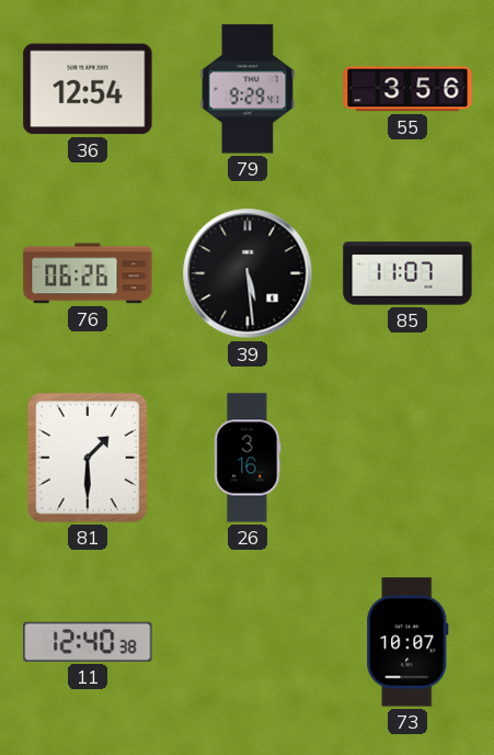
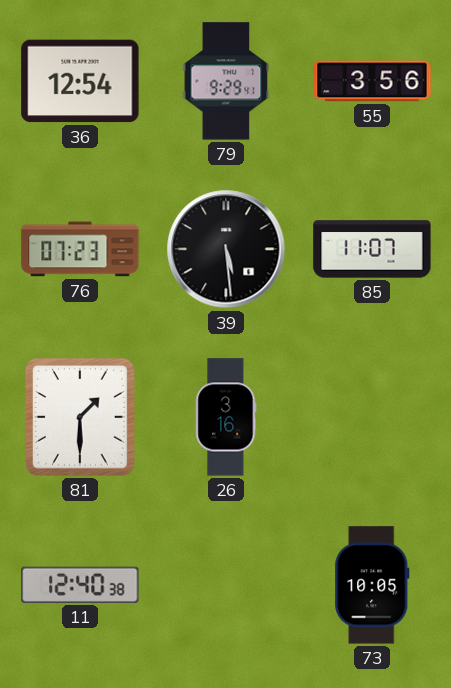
76: 06:26 -> 07:23 (80, 249)
73: 10:07 -> 10:05 (372, 585)
